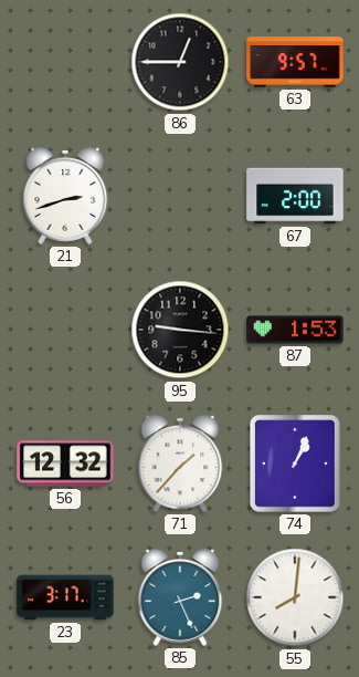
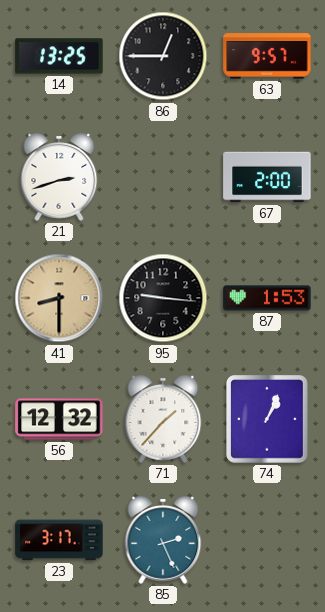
14: none -> 13:25 (59, 56)
41: none -> 8:30 (59, 298)
55: 8:01 -> none (295, 597)
